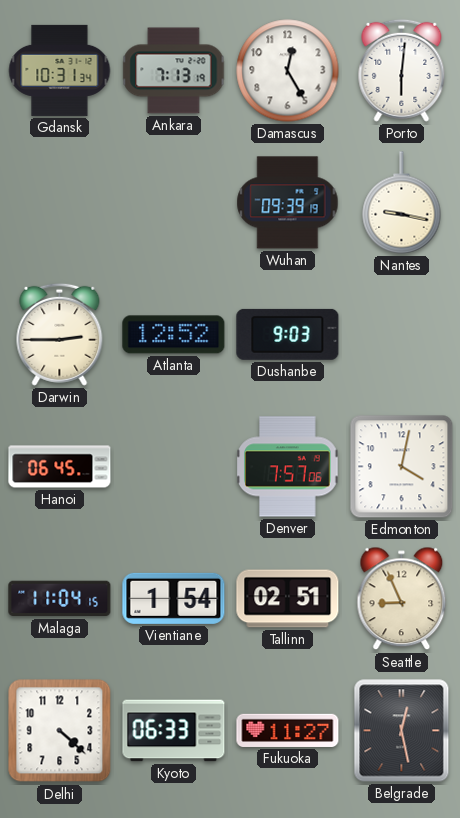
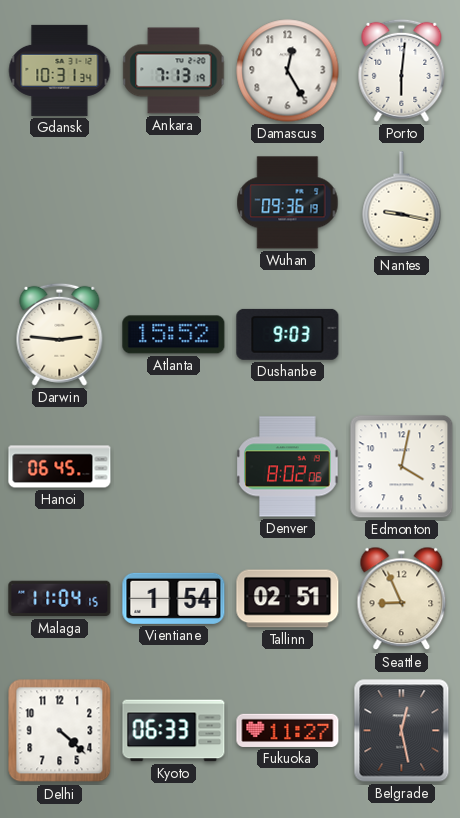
Wuhan: 09:39 -> 09:36 (288, 203)
Darwin: 2:45 -> 2:46 (60, 334)
Atlanta: 12:52 -> 15:52 (174, 335)
Denver: 7:57 -> 8:02 (288, 467)
